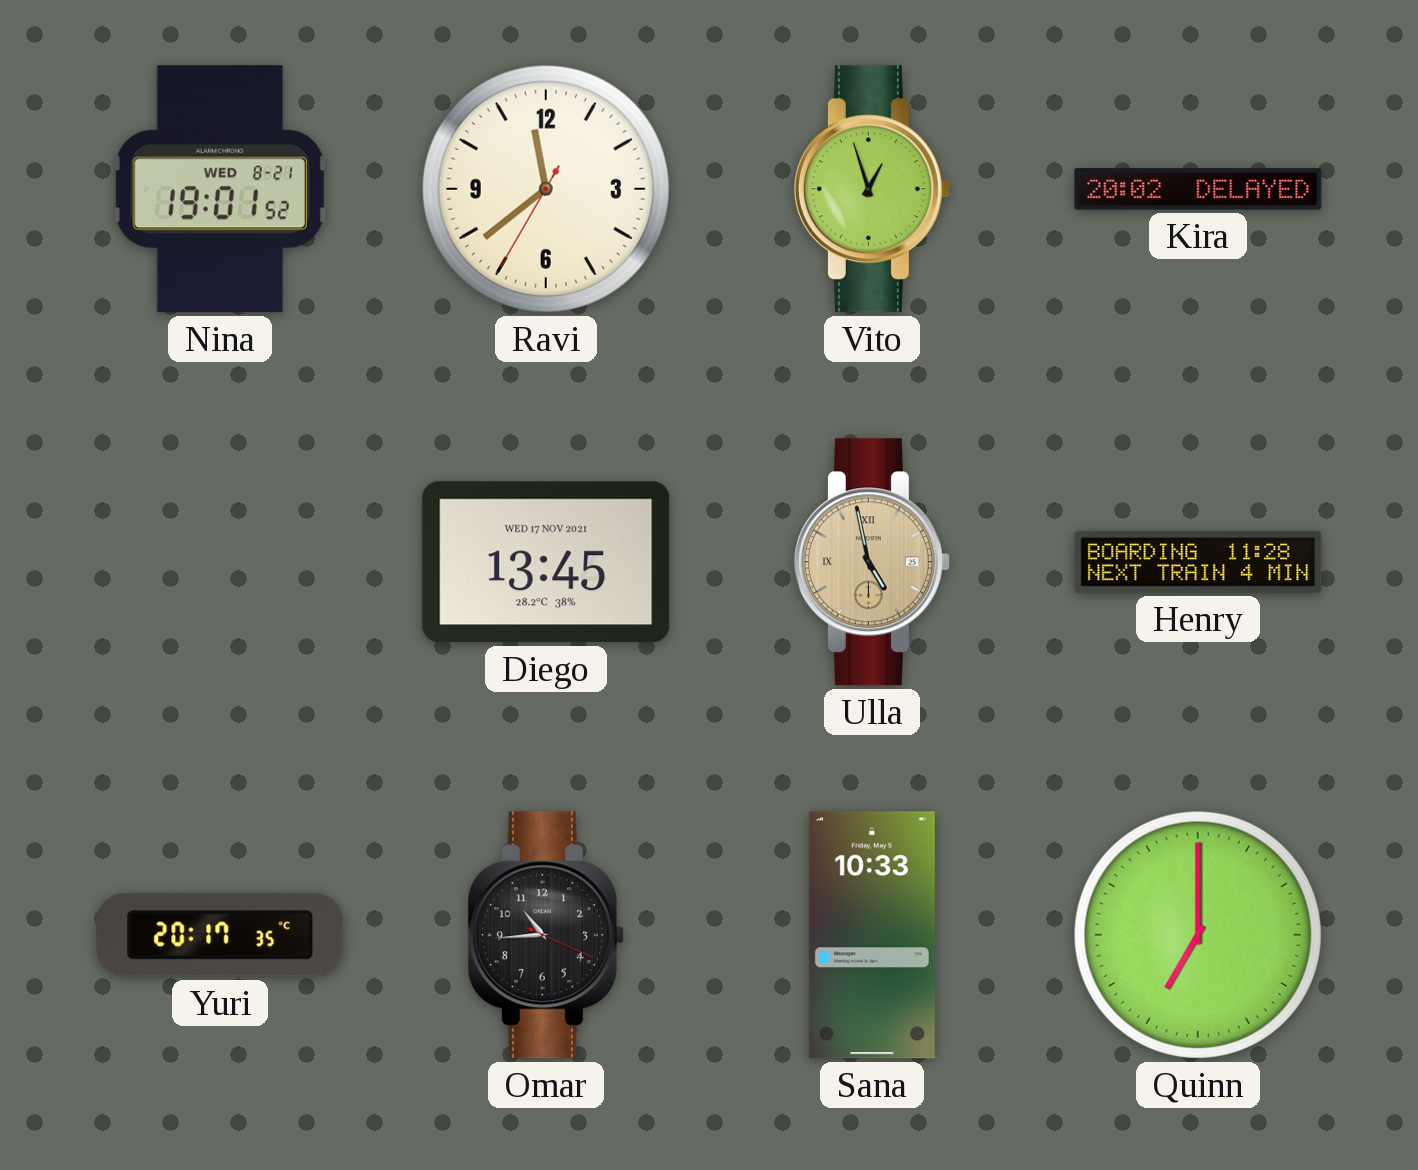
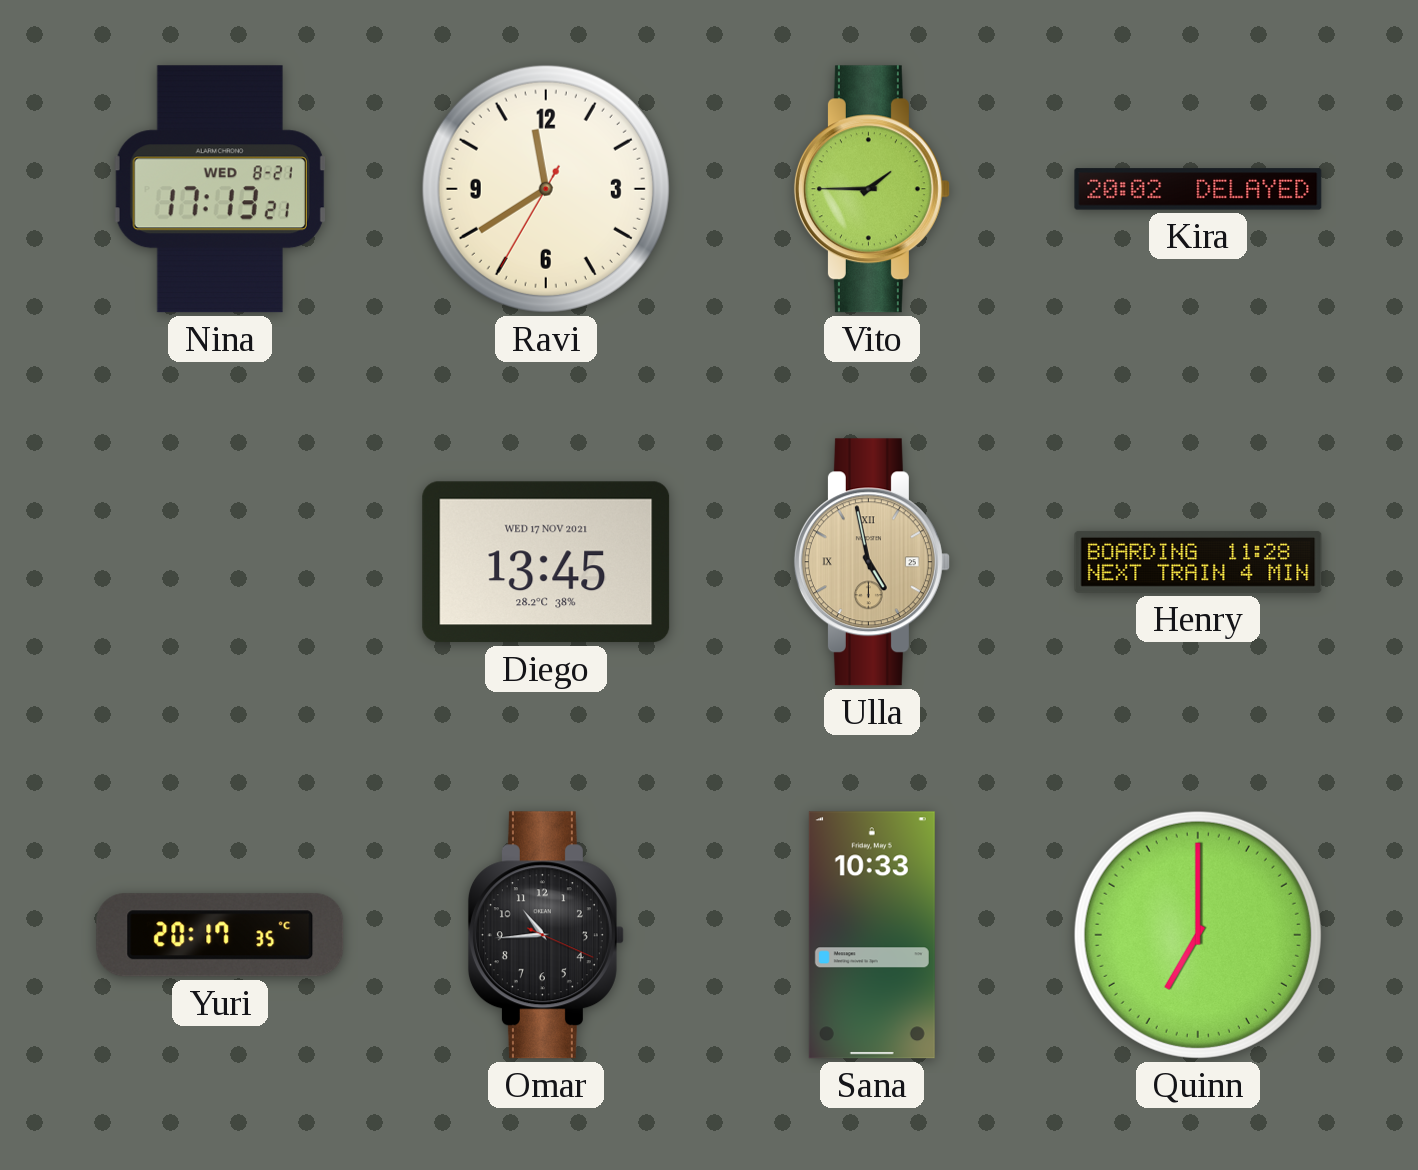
Nina: 19:01 -> 17:13 (220, 189)
Ravi: 11:38 -> 11:39 (546, 189)
Vito: 12:57 -> 1:45 (872, 189)
